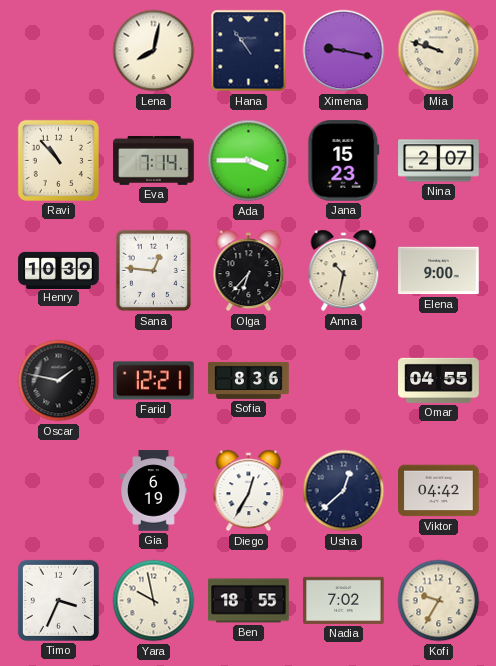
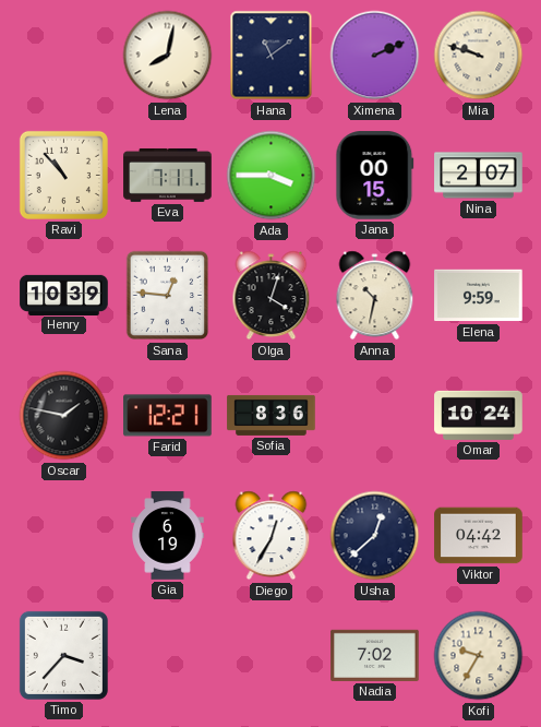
Hana: 10:54 -> 11:09 (272, 56)
Ximena: 9:17 -> 2:11 (375, 56)
Eva: 7:14 -> 7:11 (168, 175)
Jana: 15:23 -> 00:15 (375, 176)
Olga: 6:37 -> 4:03 (272, 296)
Elena: 9:00 -> 9:59 (479, 296)
Omar: 04:55 -> 10:24 (479, 415)
Timo: 3:34 -> 3:37 (63, 655)
Yara: 9:58 -> none (154, 601)
Ben: 18:55 -> none (249, 601)
